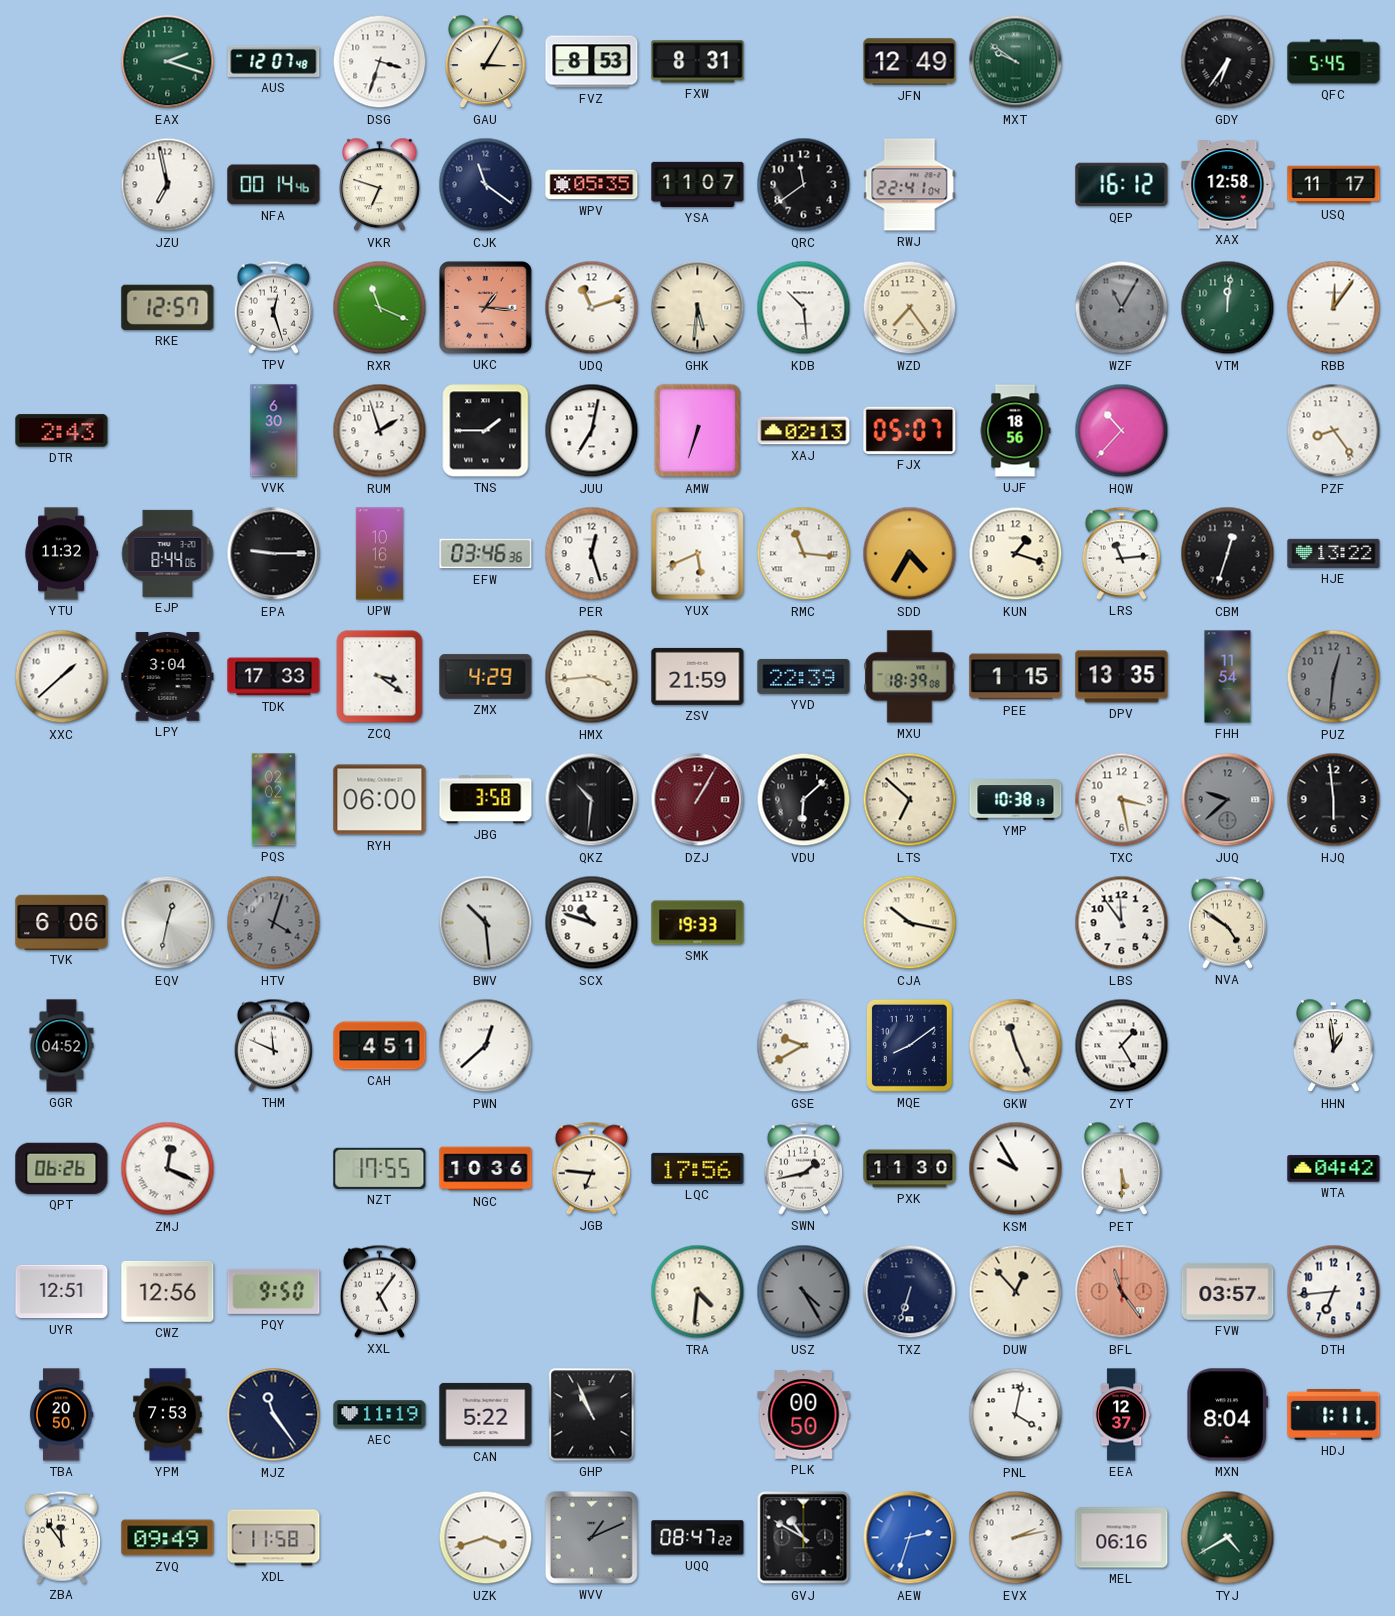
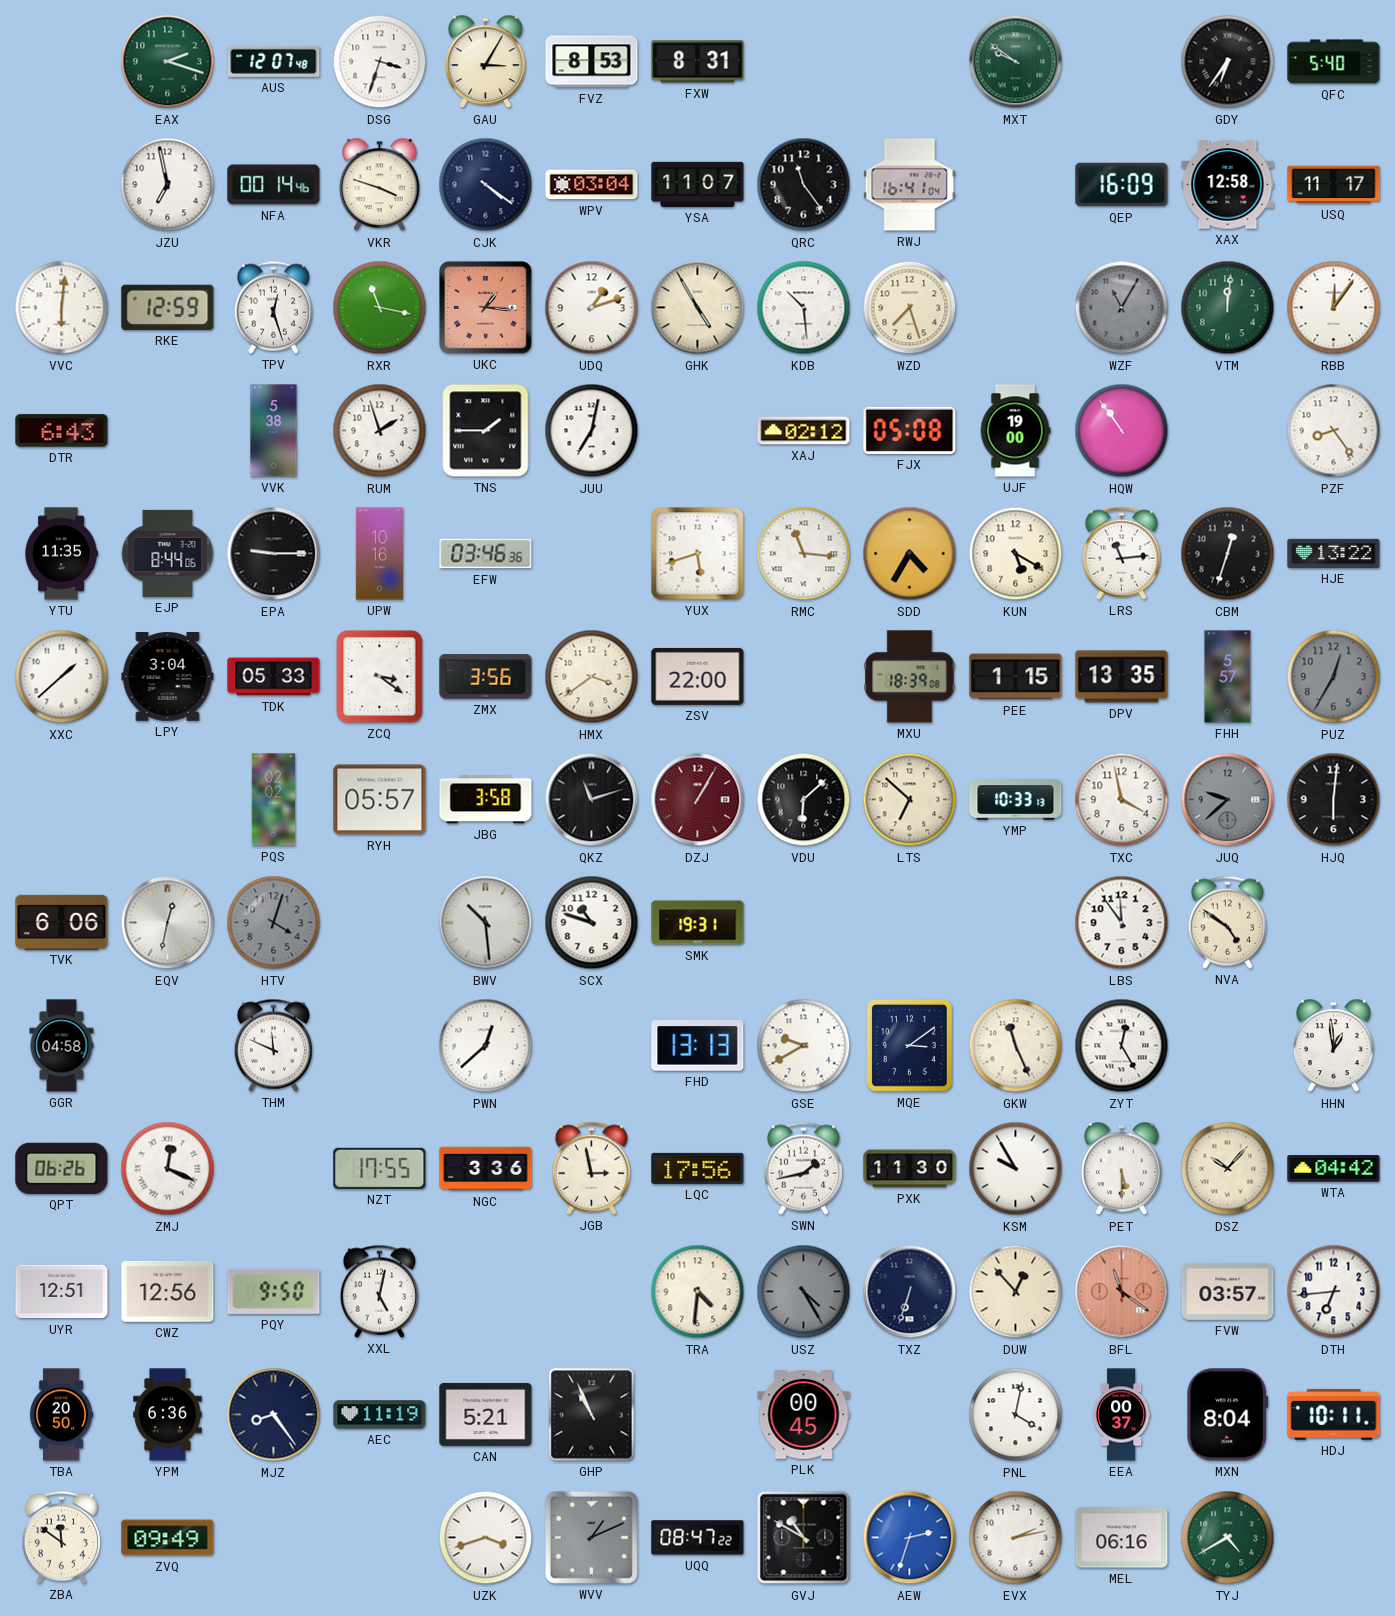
JFN: 12:49 -> none (910, 62)
QFC: 5:45 -> 5:40 (1334, 62)
VKR: 6:48 -> 3:48 (380, 185)
CJK: 11:21 -> 4:21 (486, 185)
WPV: 05:35 -> 03:04 (592, 185)
QRC: 11:39 -> 11:24 (804, 185)
RWJ: 22:41 -> 16:41 (910, 185)
QEP: 16:12 -> 16:09 (1122, 185)
VVC: none -> 6:01 (62, 308)
RKE: 12:57 -> 12:59 (168, 307)
RXR: 11:19 -> 11:17 (380, 308)
UDQ: 11:12 -> 1:12 (592, 308)
GHK: 5:31 -> 4:55 (698, 308)
WZD: 7:24 -> 7:27 (910, 308)
DTR: 2:43 -> 6:43 (62, 431)
VVK: 6:30 -> 5:38 (274, 431)
AMW: 6:33 -> none (698, 431)
XAJ: 02:13 -> 02:12 (804, 431)
FJX: 05:07 -> 05:08 (910, 430)
UJF: 18:56 -> 19:00 (1015, 431)
HQW: 10:37 -> 10:54 (1122, 431)
YTU: 11:32 -> 11:35 (61, 554)
PER: 12:27 -> none (592, 554)
YUX: 5:41 -> 5:42 (698, 554)
KUN: 1:18 -> 5:20 (1016, 554)
TDK: 17:33 -> 05:33 (274, 677)
ZMX: 4:29 -> 3:56 (486, 677)
HMX: 3:44 -> 3:39 (592, 677)
ZSV: 21:59 -> 22:00 (698, 676)
YVD: 22:39 -> none (804, 677)
FHH: 11:54 -> 5:57 (1228, 677)
PUZ: 12:31 -> 12:35 (1334, 677)
RYH: 06:00 -> 05:57 (380, 800)
QKZ: 10:31 -> 11:12 (592, 800)
YMP: 10:38 -> 10:33 (1016, 800)
TXC: 3:28 -> 3:58 (1122, 800)
HJQ: 5:59 -> 6:01 (1334, 800)
SMK: 19:33 -> 19:31 (698, 923)
CJA: 10:17 -> none (910, 923)
GGR: 04:52 -> 04:58 (62, 1046)
CAH: 4:51 -> none (380, 1046)
FHD: none -> 13:13 (698, 1046)
MQE: 8:09 -> 3:09 (909, 1045)
ZYT: 1:25 -> 12:25 (1122, 1046)
NGC: 10:36 -> 3:36 (486, 1169)
JGB: 6:46 -> 2:58 (591, 1168)
DSZ: none -> 10:07 (1228, 1169)
XXL: 5:06 -> 5:02 (379, 1291)
BFL: 11:24 -> 11:21 (1122, 1292)
YPM: 7:53 -> 6:36 (168, 1415)
MJZ: 11:24 -> 8:24 (274, 1415)
CAN: 5:22 -> 5:21 (486, 1414)
PLK: 00:50 -> 00:45 (804, 1415)
EEA: 12:37 -> 00:37 (1121, 1415)
HDJ: 1:11 -> 10:11 (1334, 1414)
ZBA: 11:54 -> 11:51 (61, 1537)
XDL: 11:58 -> none (274, 1538)
